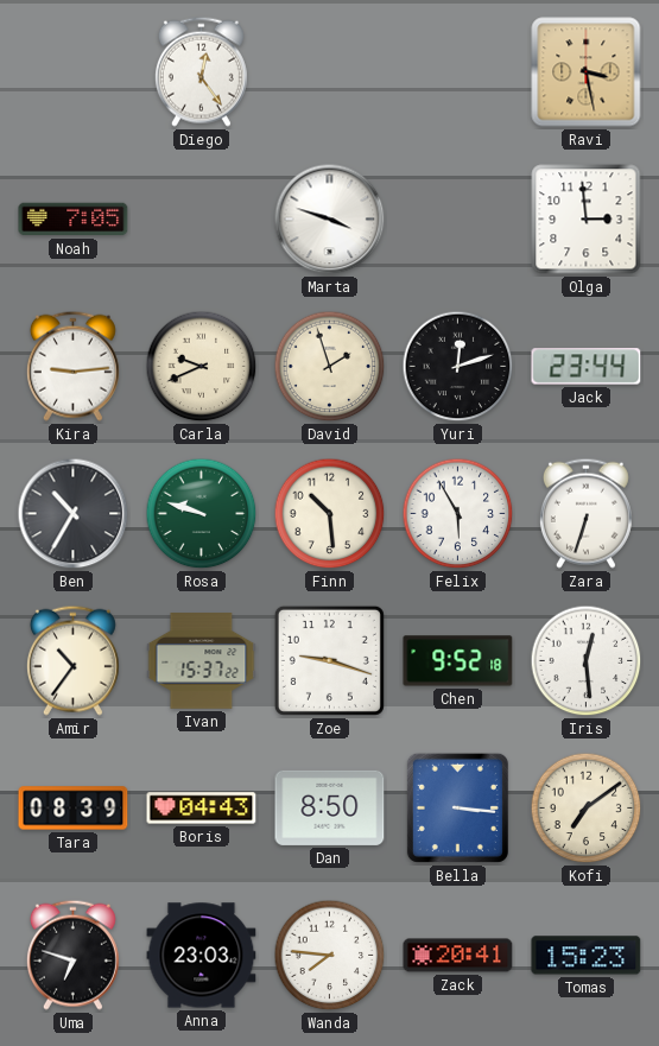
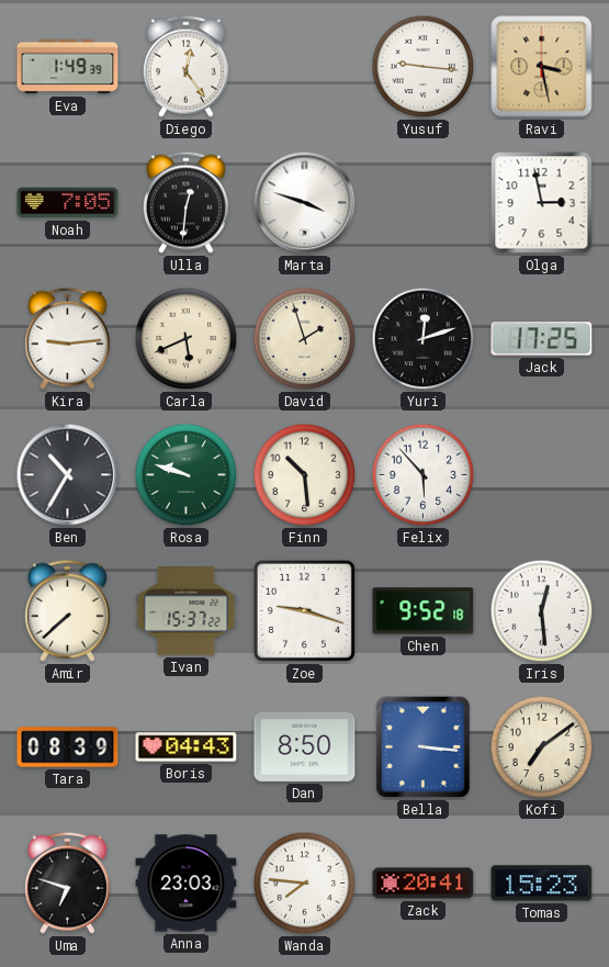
Eva: none -> 1:49 (68, 67)
Yusuf: none -> 9:16 (424, 67)
Ulla: none -> 12:31 (185, 202)
Olga: 2:59 -> 2:58 (542, 203)
Carla: 9:41 -> 5:41 (187, 339)
Jack: 23:44 -> 17:25 (542, 339)
Felix: 5:55 -> 5:53 (424, 475)
Zara: 6:33 -> none (585, 513)
Amir: 10:36 -> 7:38 (67, 610)
